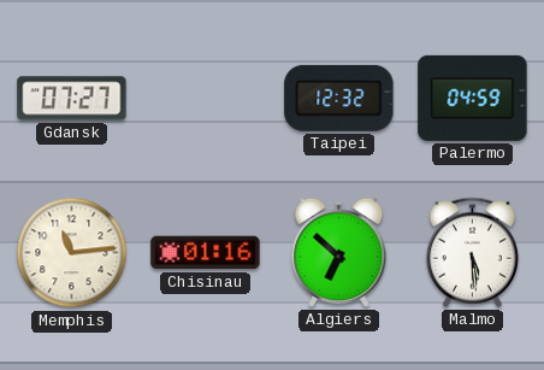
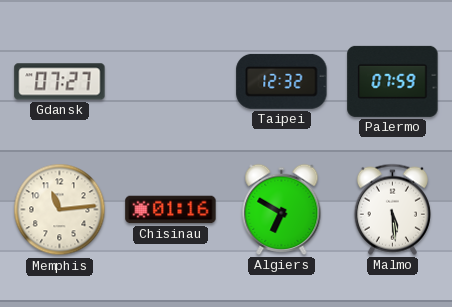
Palermo: 04:59 -> 07:59 (393, 81)
Algiers: 6:52 -> 6:50 (282, 209)
